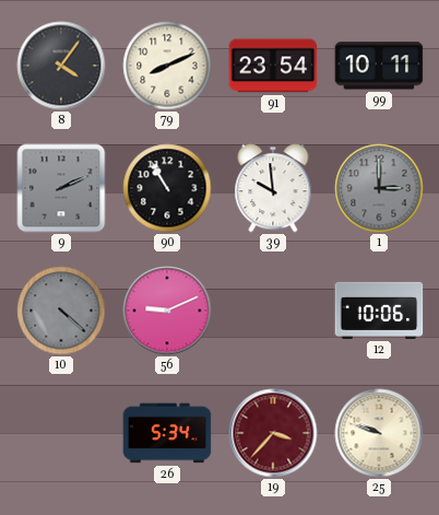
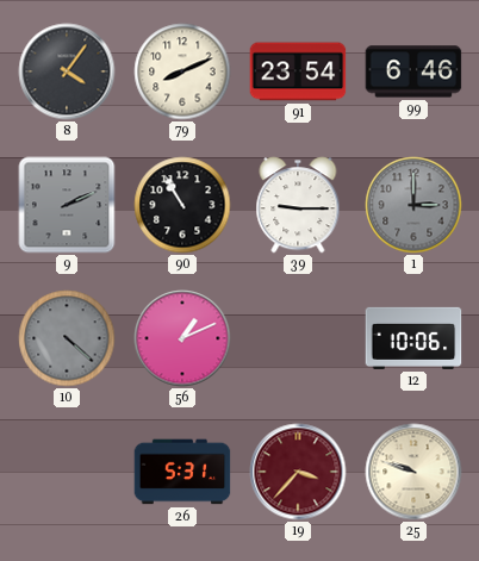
99: 10:11 -> 6:46 (413, 71)
39: 9:59 -> 9:15 (298, 205)
56: 9:11 -> 1:11 (182, 338)
26: 5:34 -> 5:31 (182, 472)
